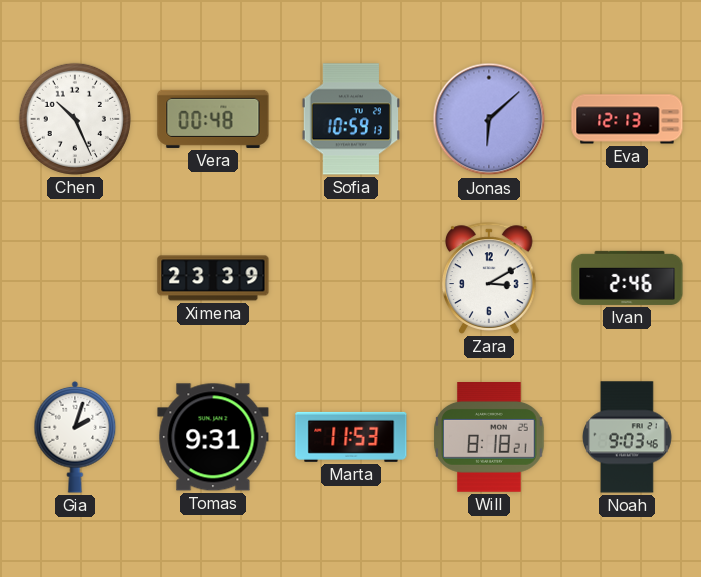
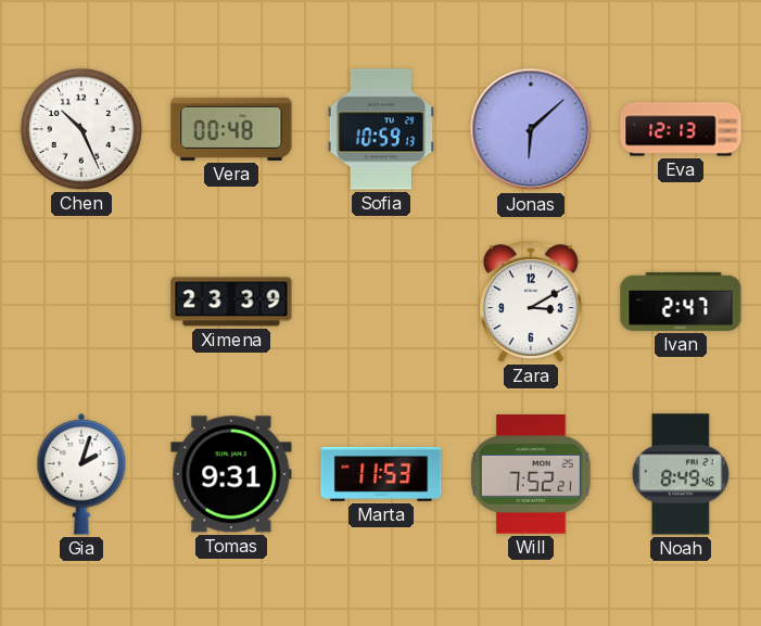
Ivan: 2:46 -> 2:47 (681, 302)
Will: 8:18 -> 7:52 (531, 475)
Noah: 9:03 -> 8:49 (681, 474)
